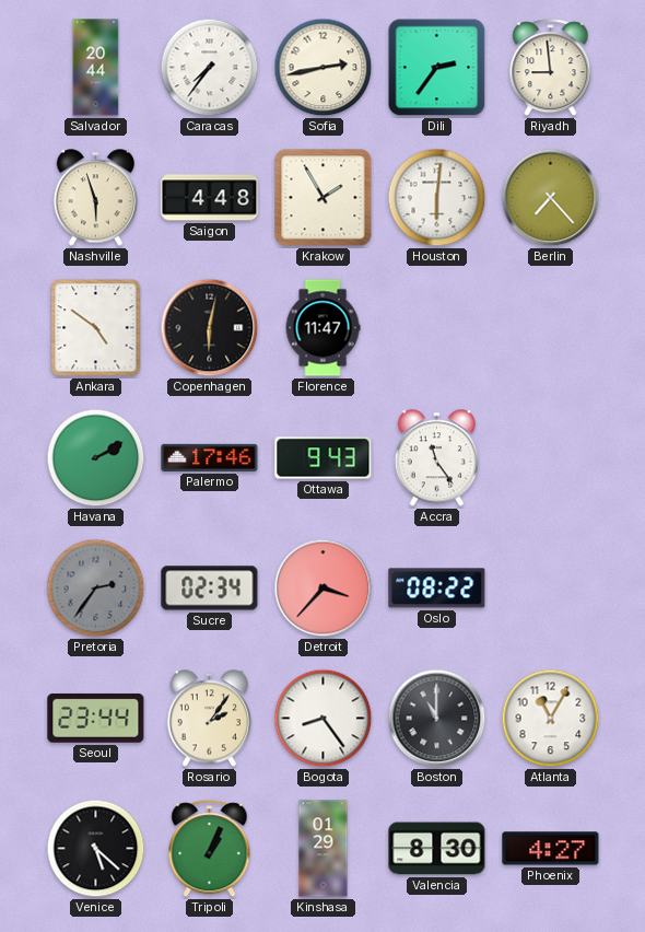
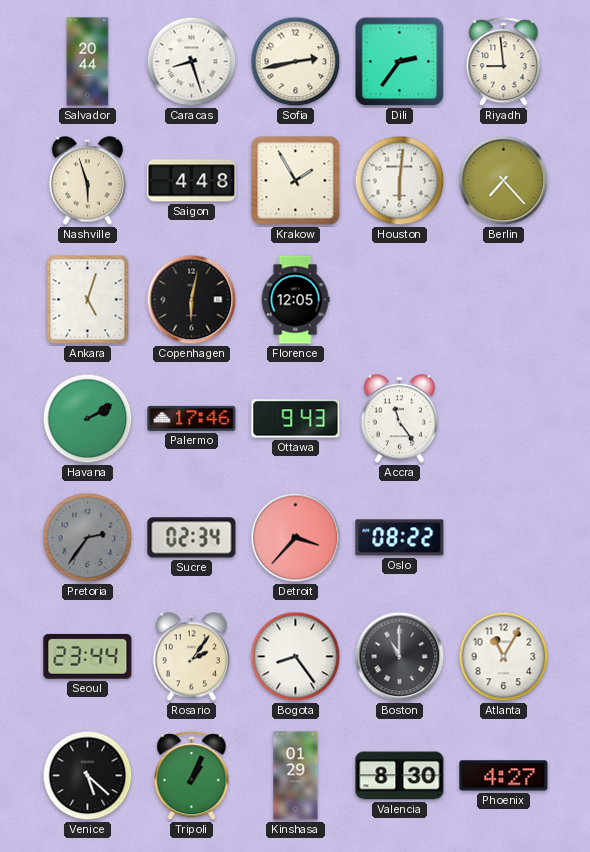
Caracas: 7:36 -> 8:27 (192, 62)
Ankara: 4:51 -> 5:03 (88, 300)
Florence: 11:47 -> 12:05 (295, 300)
